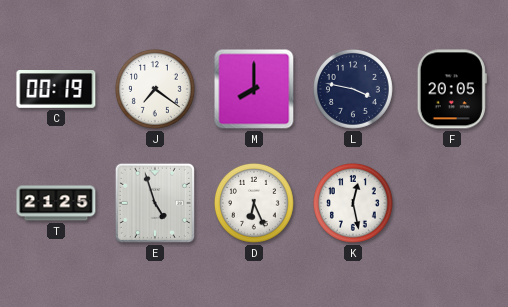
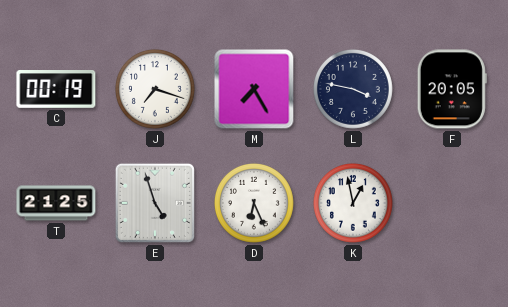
J: 7:21 -> 7:18 (155, 89)
M: 8:00 -> 7:25 (254, 89)
K: 12:28 -> 12:58 (353, 203)
